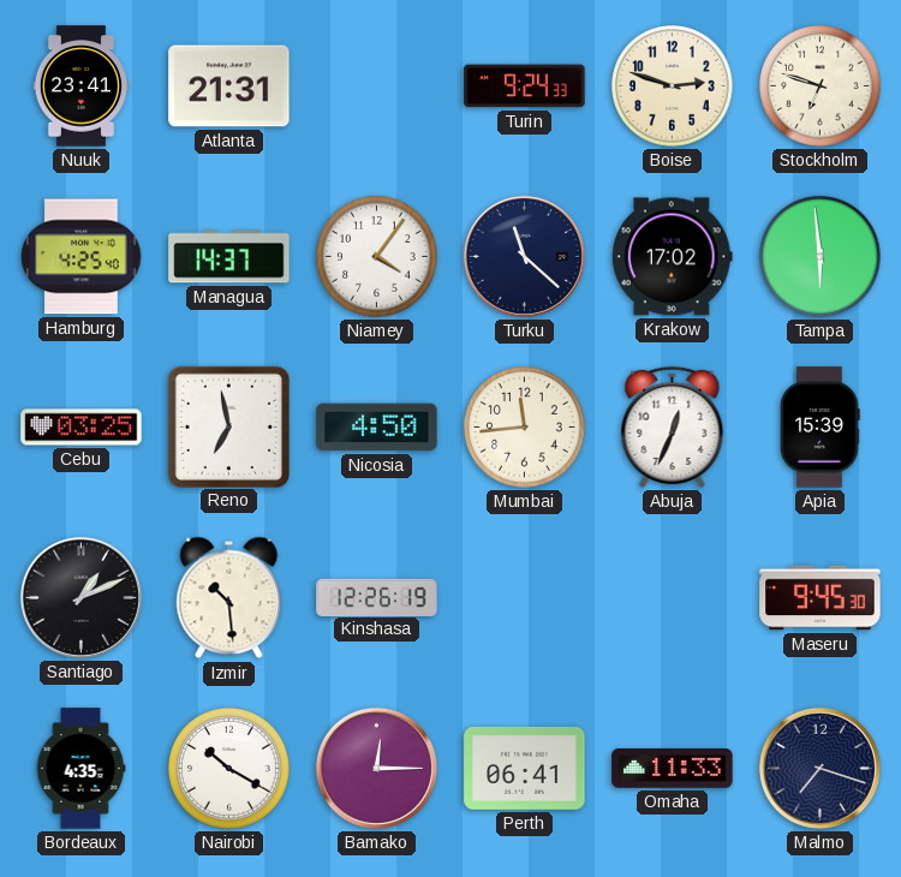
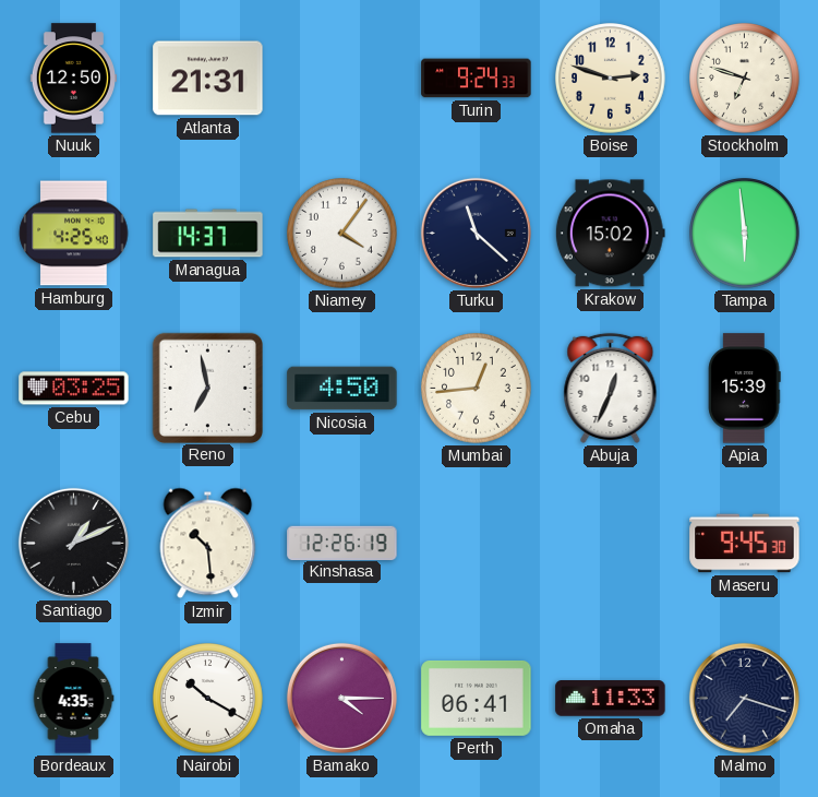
Nuuk: 23:41 -> 12:50 (73, 79)
Krakow: 17:02 -> 15:02 (610, 234)
Mumbai: 11:44 -> 12:44 (477, 389)
Bamako: 12:15 -> 4:15 (341, 698)
